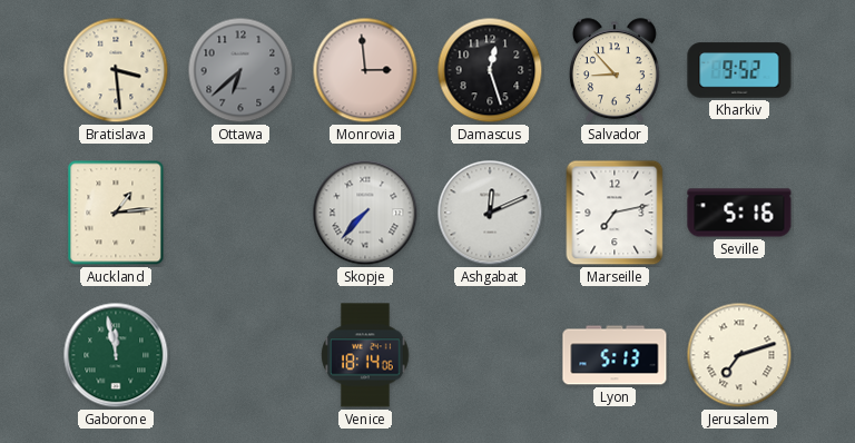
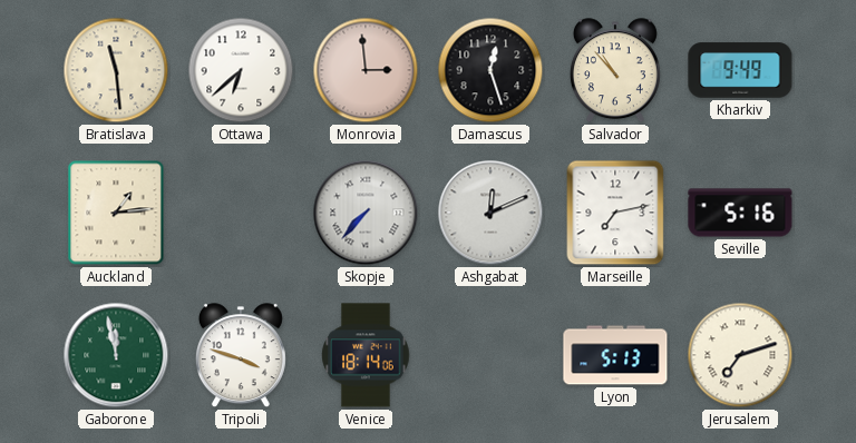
Bratislava: 3:29 -> 11:29 (116, 70)
Ottawa dial: grey -> white (241, 70)
Salvador: 8:53 -> 10:53 (615, 71)
Kharkiv: 9:52 -> 9:49 (740, 70)
Tripoli: none -> 3:48 (241, 356)
